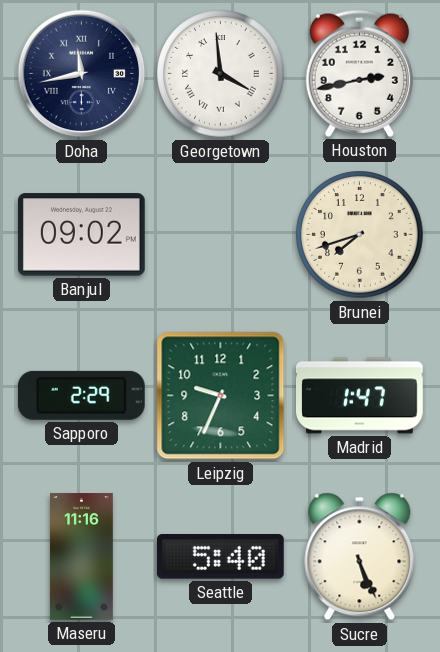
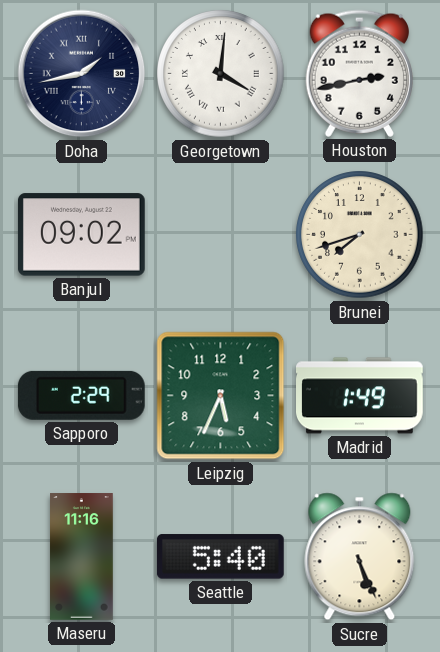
Doha: 11:43 -> 1:43 (82, 74)
Georgetown: 3:59 -> 4:01 (221, 74)
Leipzig: 9:34 -> 5:34 (221, 396)
Madrid: 1:47 -> 1:49 (360, 396)
